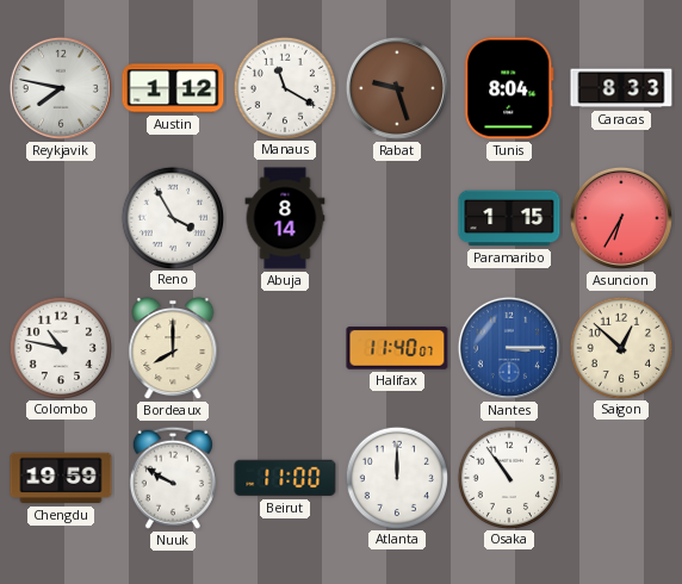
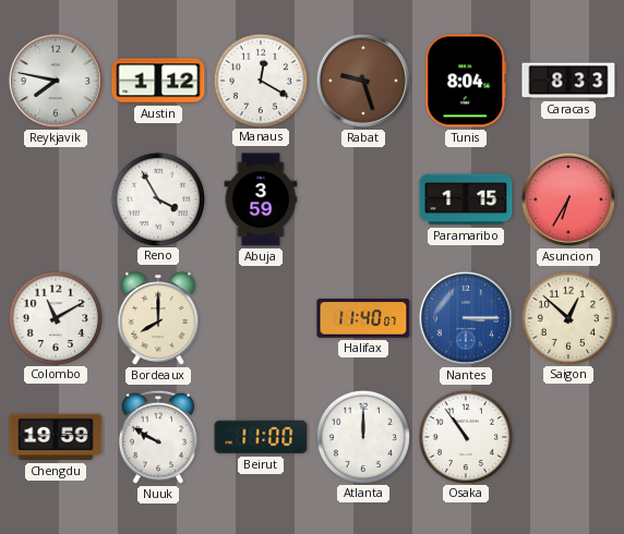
Manaus: 11:20 -> 12:20 (260, 80)
Abuja: 8:14 -> 3:59 (261, 199)
Colombo: 10:47 -> 11:10 (55, 317)
